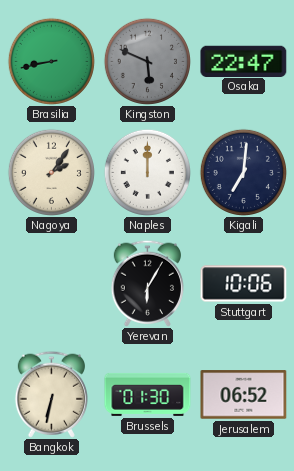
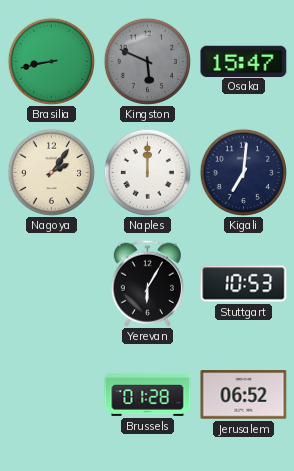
Osaka: 22:47 -> 15:47 (244, 61)
Stuttgart: 10:06 -> 10:53 (244, 284)
Bangkok: 6:32 -> none (51, 394)
Brussels: 01:30 -> 01:28 (148, 394)
